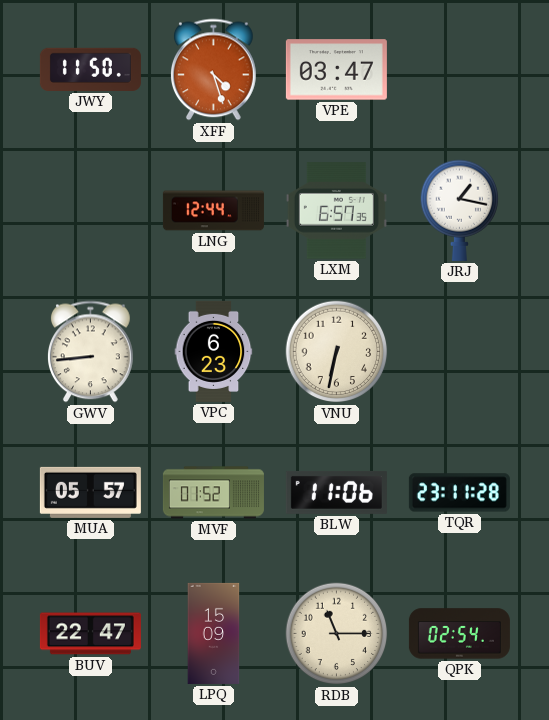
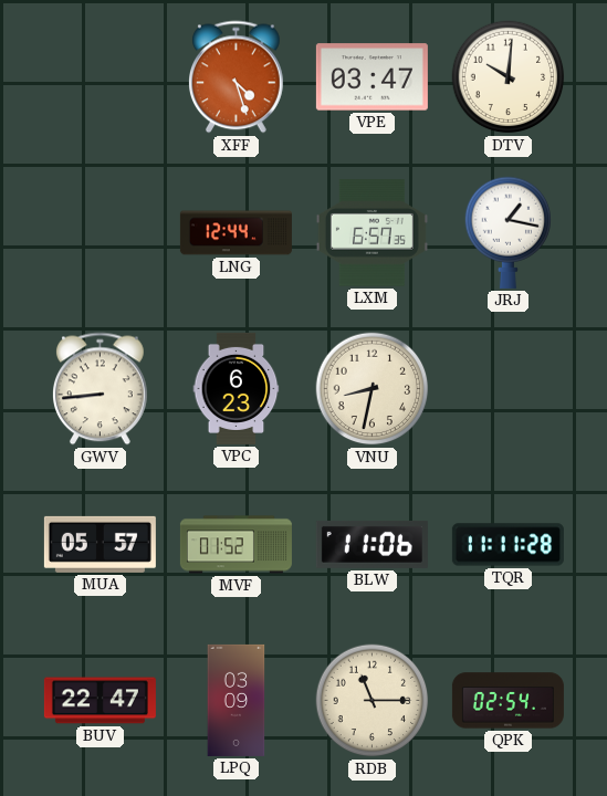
JWY: 11:50 -> none (90, 69)
DTV: none -> 10:01 (509, 77)
VNU: 6:32 -> 8:32 (373, 389)
TQR: 23:11 -> 11:11 (507, 545)
LPQ: 15:09 -> 03:09 (237, 700)
